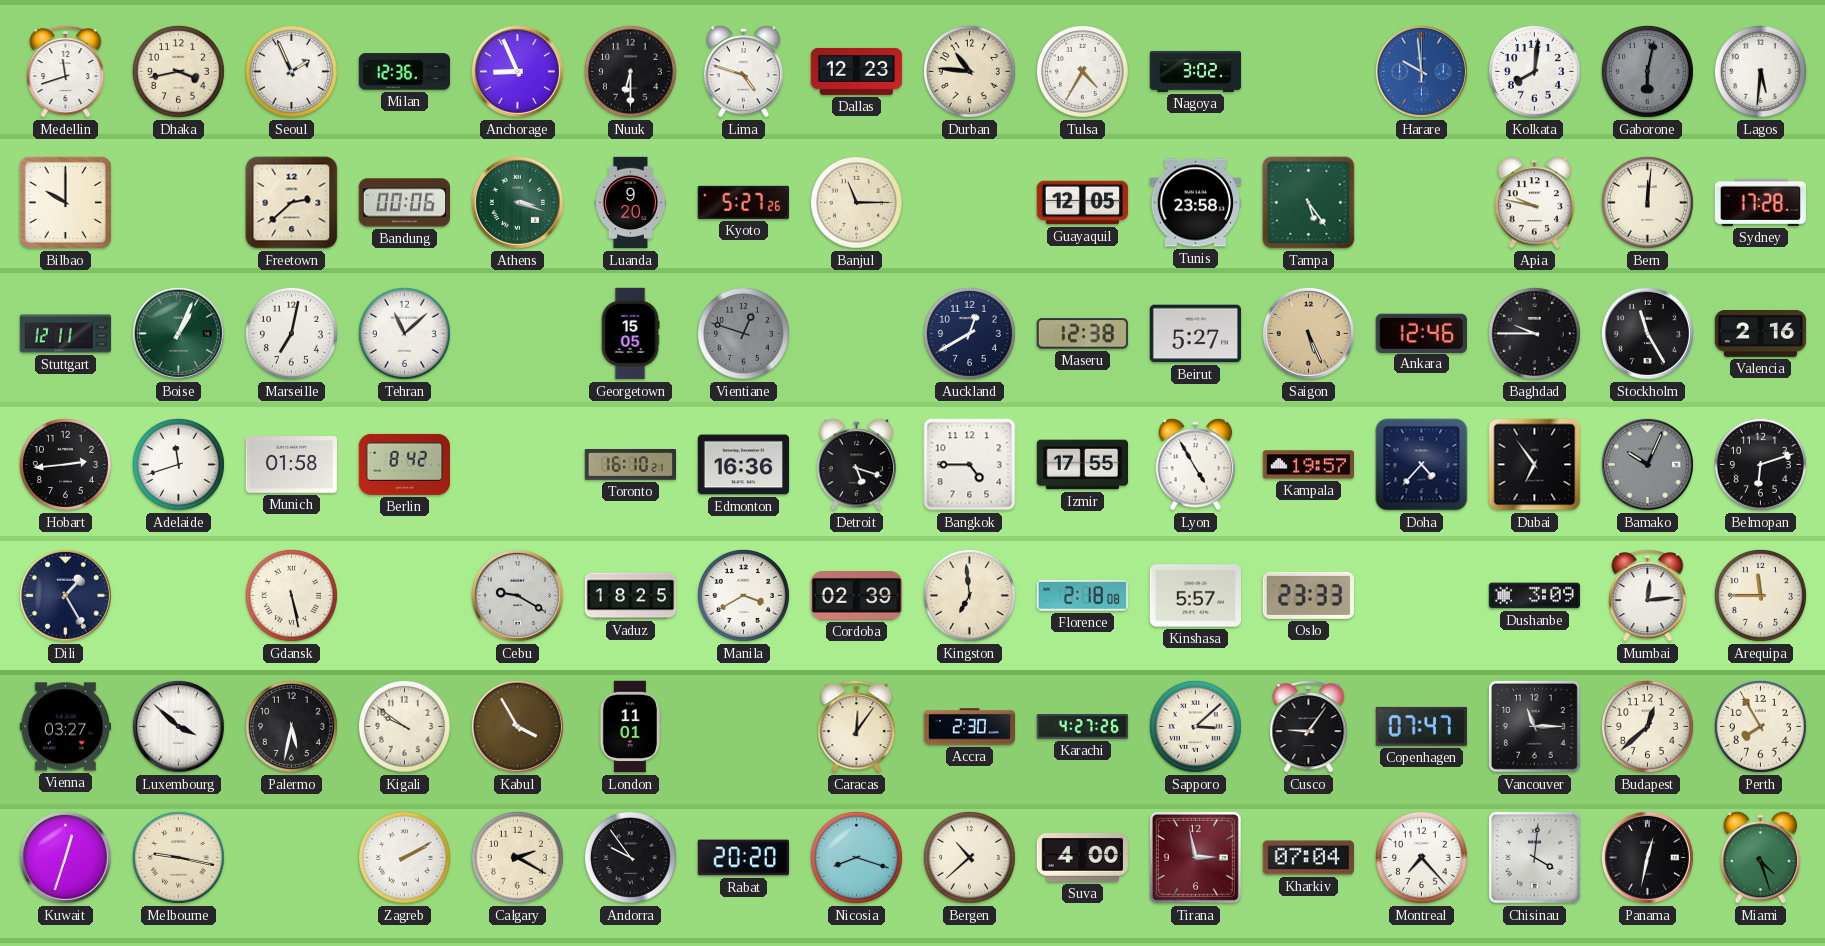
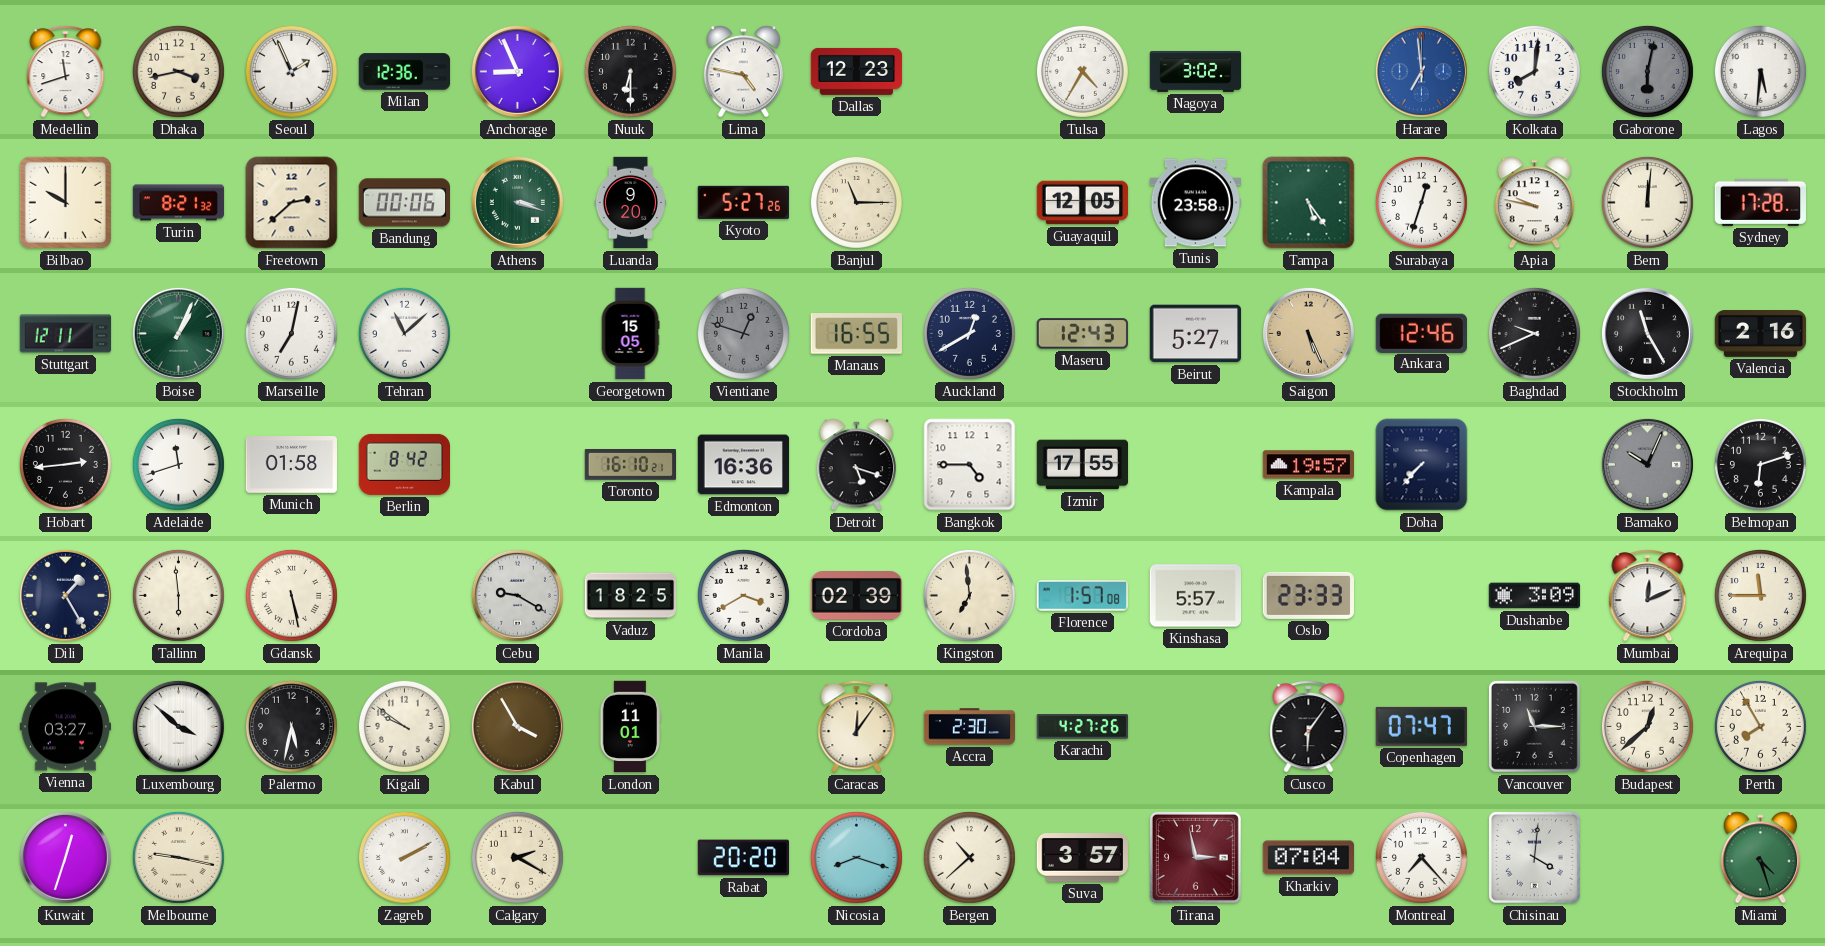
Lima: 4:48 -> 4:47 (744, 72)
Durban: 10:46 -> none (969, 71)
Harare: 9:59 -> 6:59 (1421, 71)
Turin: none -> 8:21 (179, 203)
Surabaya: none -> 12:33 (1421, 202)
Manaus: none -> 16:55 (856, 334)
Maseru: 12:38 -> 12:43 (1082, 334)
Baghdad: 9:45 -> 9:41 (1534, 333)
Lyon: 4:55 -> none (1196, 465)
Doha: 4:37 -> 7:37 (1422, 465)
Dubai: 6:54 -> none (1535, 465)
Tallinn: none -> 5:59 (178, 595)
Florence: 2:18 -> 1:57 (1082, 596)
Mumbai: 12:14 -> 12:11 (1648, 596)
Sapporo: 3:08 -> none (1195, 726)
Cusco: 9:06 -> 6:06 (1309, 727)
Andorra: 9:54 -> none (630, 857)
Suva: 4:00 -> 3:57 (1082, 858)
Panama: 12:32 -> none (1647, 857)
